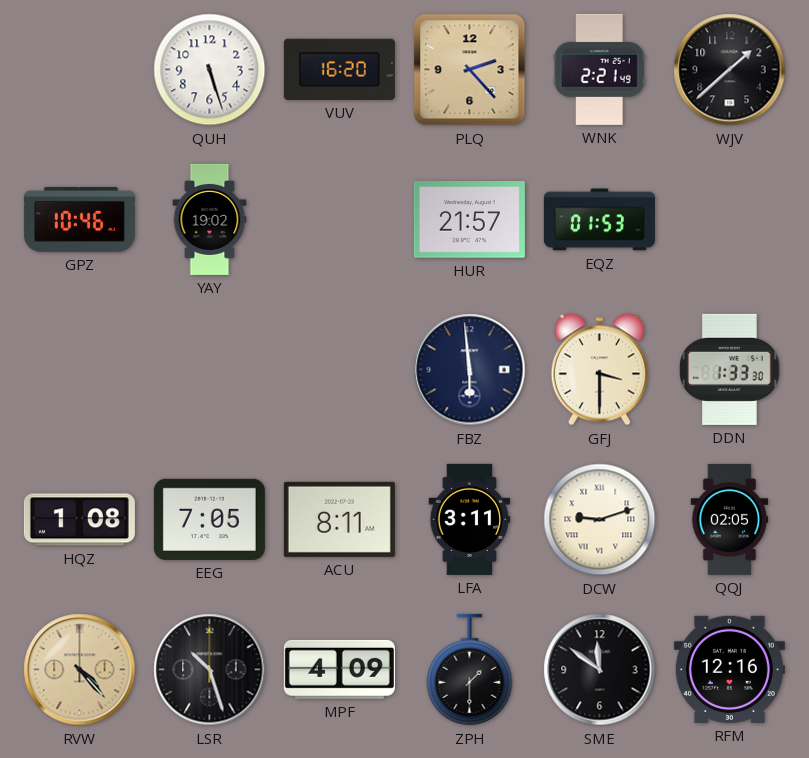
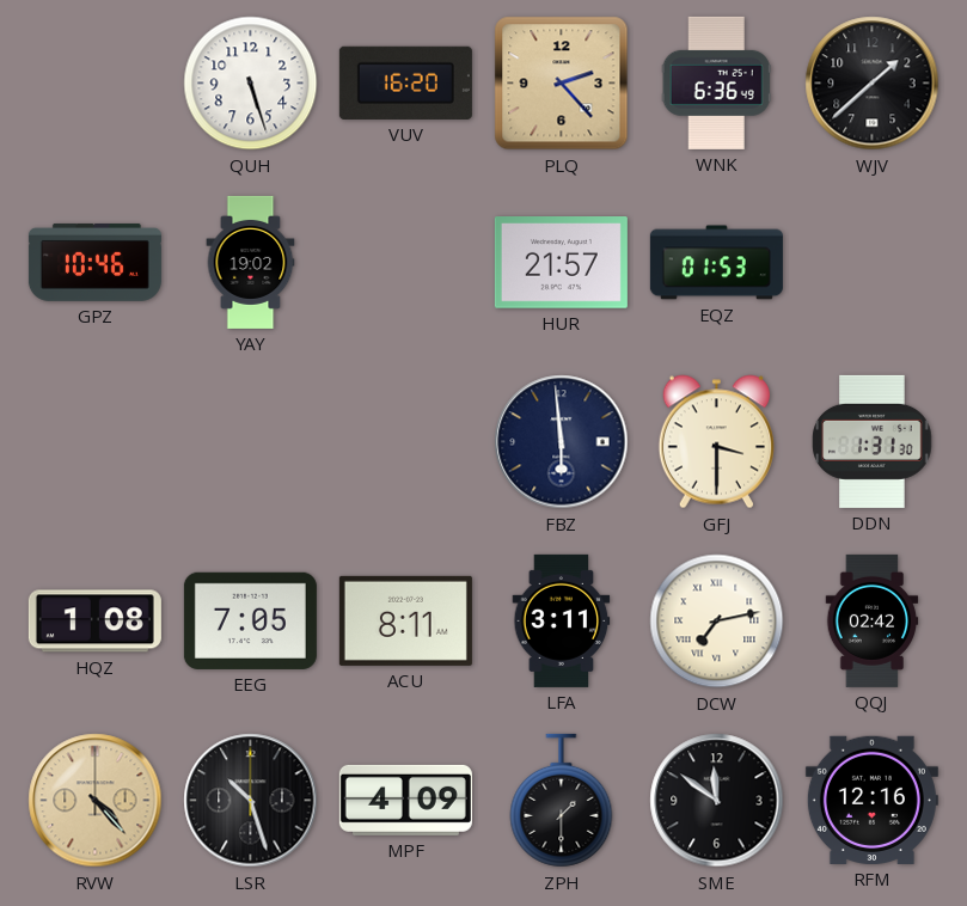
WNK: 2:21 -> 6:36 (716, 82)
DDN: 1:33 -> 1:31 (873, 441)
DCW: 9:12 -> 7:13 (717, 622)
QQJ: 02:05 -> 02:42 (873, 620)
